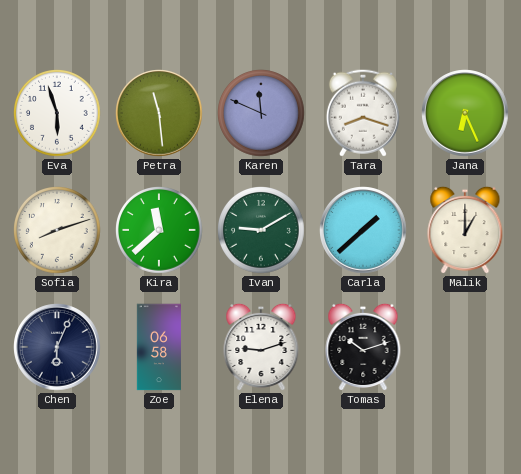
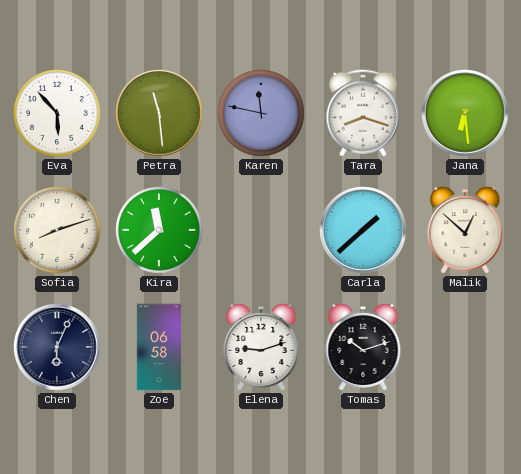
Eva: 5:57 -> 5:53 (58, 114)
Karen: 11:49 -> 11:47 (262, 114)
Jana: 6:26 -> 6:29 (465, 113)
Ivan: 9:10 -> none (262, 231)
Malik: 1:00 -> 12:52 (465, 230)
